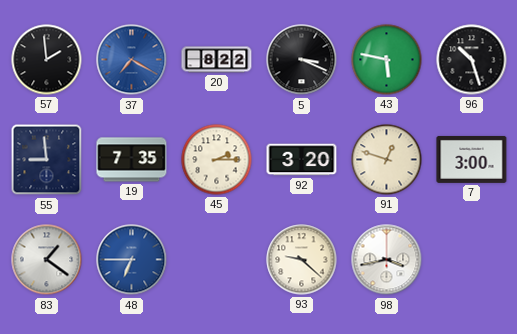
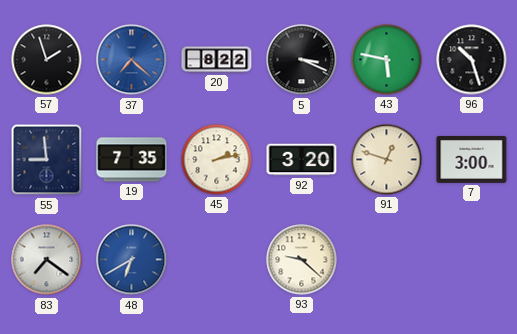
57: 1:59 -> 1:57 (47, 60)
37: 7:20 -> 7:22 (132, 60)
45: 2:15 -> 2:13 (217, 160)
83: 1:21 -> 7:21 (47, 260)
48: 6:45 -> 6:40 (132, 260)
98: 3:43 -> none (387, 260)
